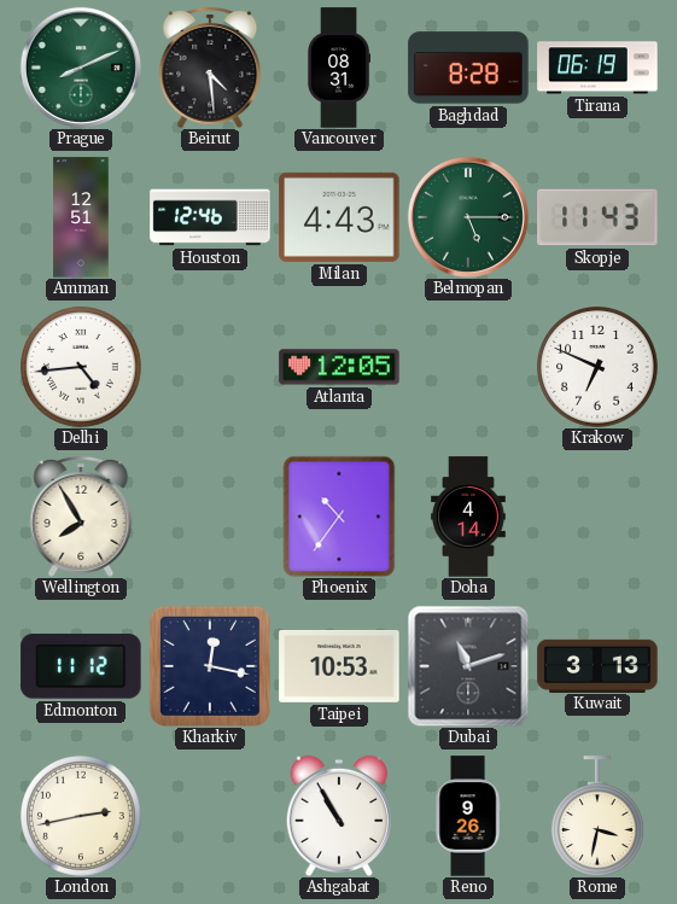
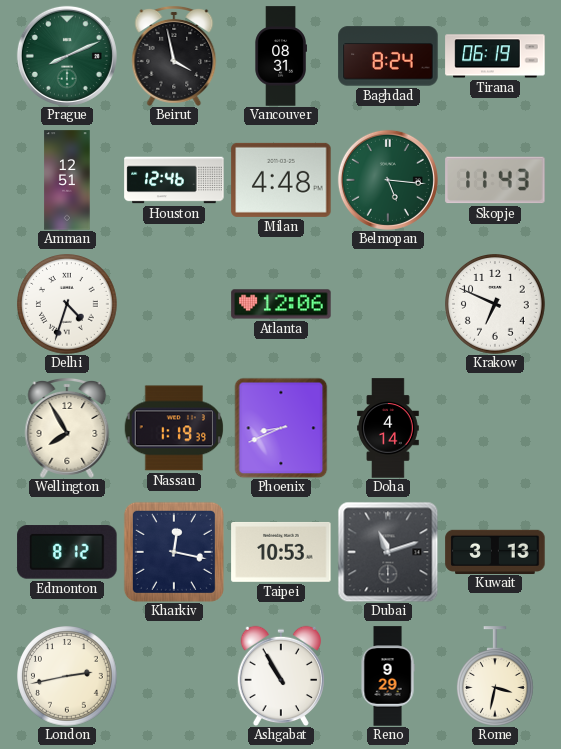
Beirut: 4:29 -> 3:58 (174, 56)
Baghdad: 8:28 -> 8:24 (388, 56)
Milan: 4:43 -> 4:48 (281, 180)
Belmopan: 5:15 -> 5:16 (388, 180)
Delhi: 4:44 -> 4:33 (68, 305)
Atlanta: 12:05 -> 12:06 (281, 304)
Nassau: none -> 1:19 (174, 428)
Phoenix: 10:36 -> 8:41 (281, 428)
Edmonton: 11:12 -> 8:12 (67, 552)
Reno: 9:26 -> 9:29 (388, 676)
